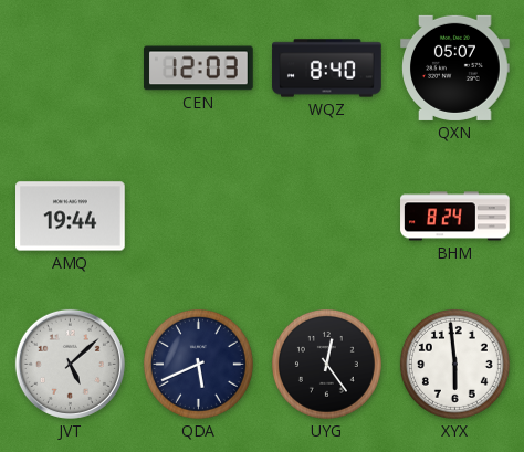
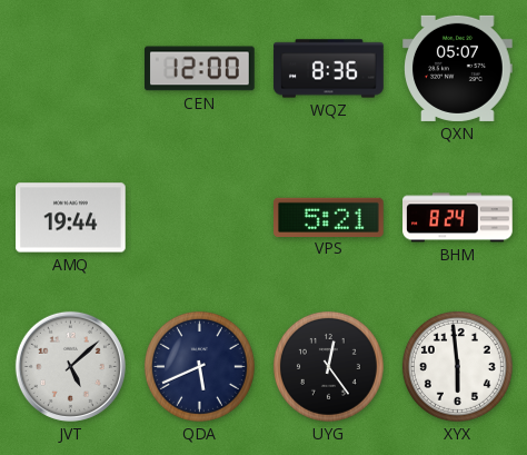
CEN: 12:03 -> 12:00 (200, 69)
WQZ: 8:40 -> 8:36 (329, 69)
VPS: none -> 5:21 (329, 217)
